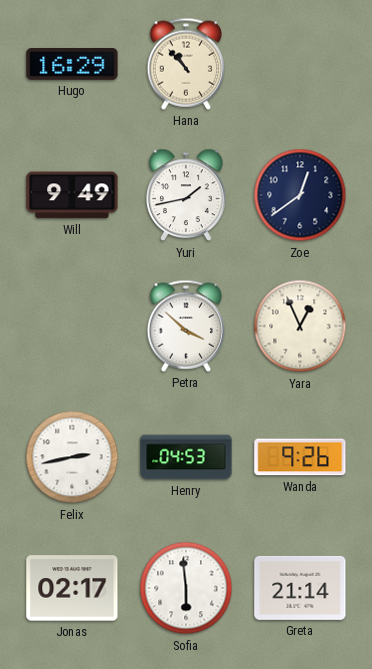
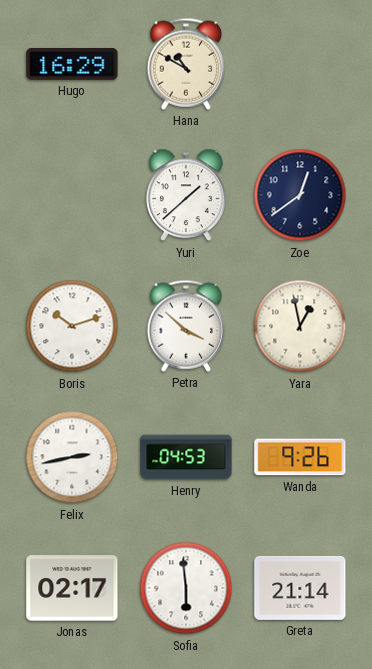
Hana: 10:53 -> 10:50 (185, 64)
Will: 9:49 -> none (72, 195)
Yuri: 1:43 -> 1:38 (186, 195)
Boris: none -> 10:12 (72, 326)
Yara: 12:56 -> 12:58 (300, 326)
